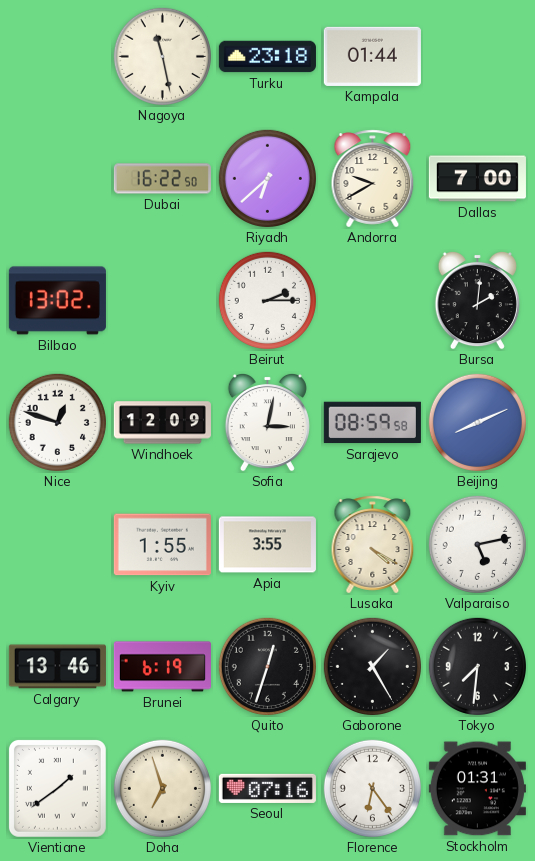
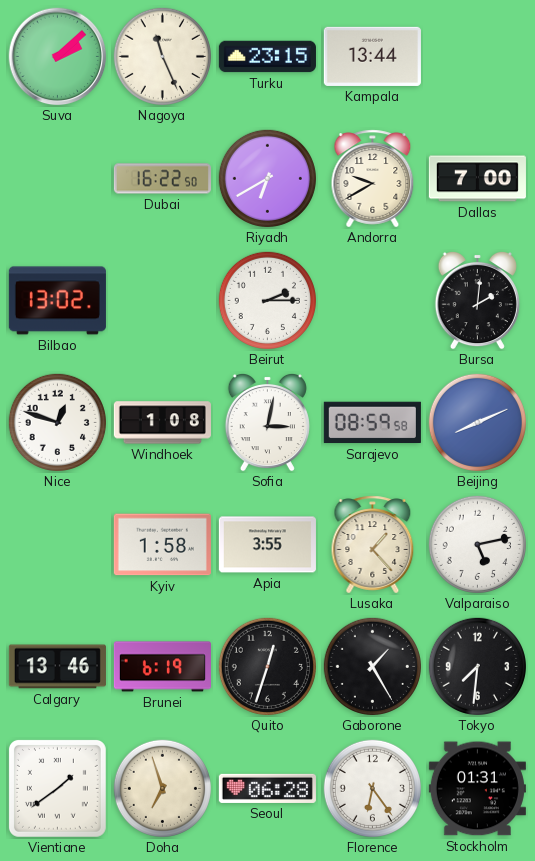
Suva: none -> 2:08 (58, 57)
Nagoya: 11:28 -> 11:26 (162, 56)
Turku: 23:18 -> 23:15 (267, 57)
Kampala: 01:44 -> 13:44 (372, 56)
Riyadh: 6:38 -> 6:40 (267, 178)
Windhoek: 12:09 -> 1:08 (162, 423)
Kyiv: 1:55 -> 1:58 (162, 545)
Lusaka: 4:20 -> 1:23 (373, 545)
Seoul: 07:16 -> 06:28 (267, 788)
